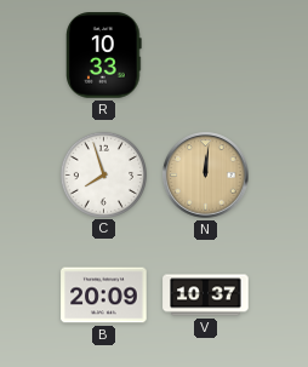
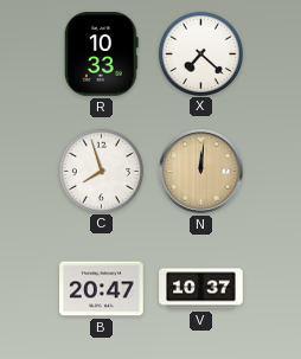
X: none -> 7:22 (200, 53)
B: 20:09 -> 20:47 (102, 289)
